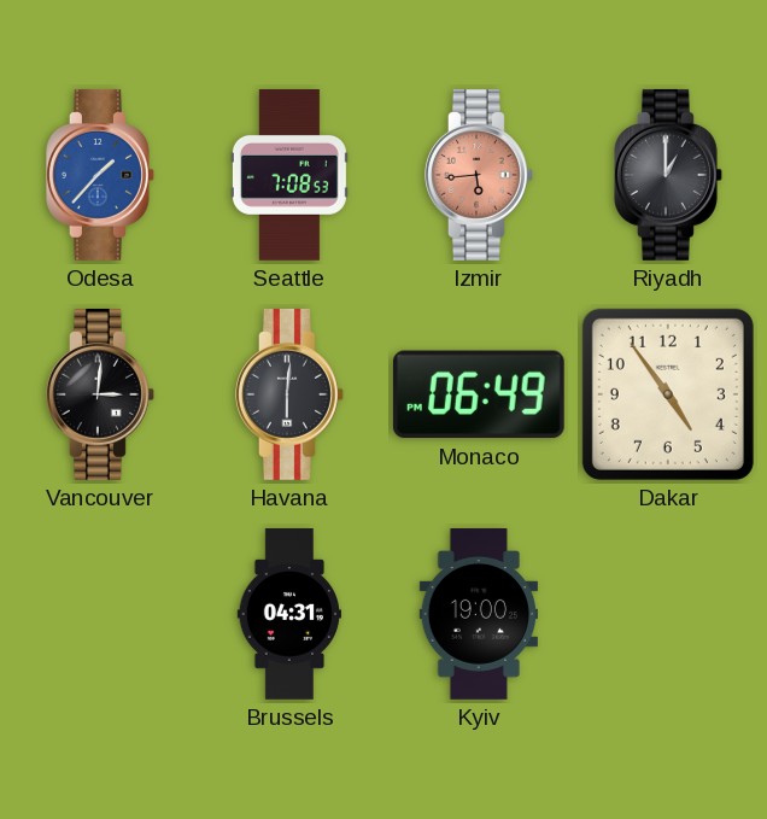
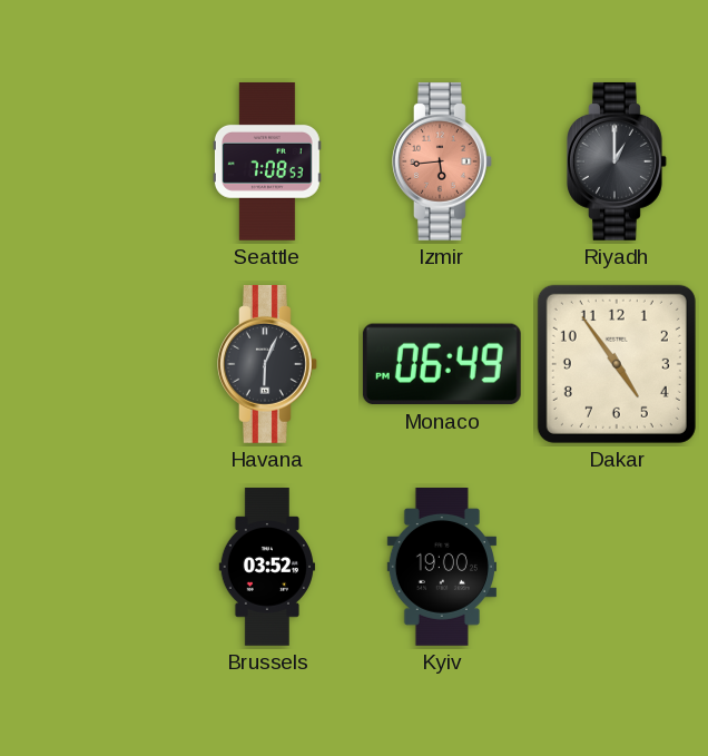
Odesa: 1:37 -> none (101, 175)
Vancouver: 3:01 -> none (101, 394)
Havana: 6:01 -> 6:04 (268, 364)
Brussels: 04:31 -> 03:52 (266, 568)
